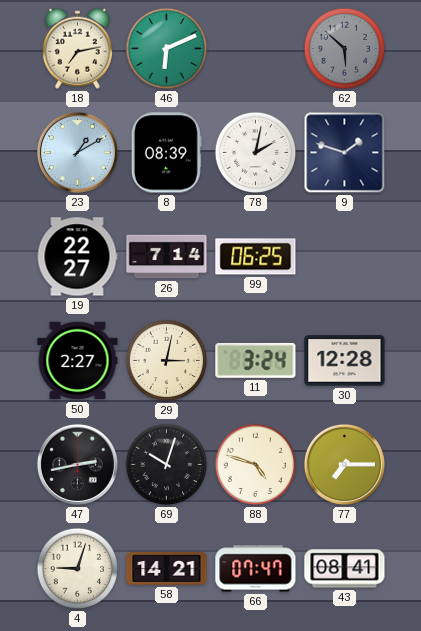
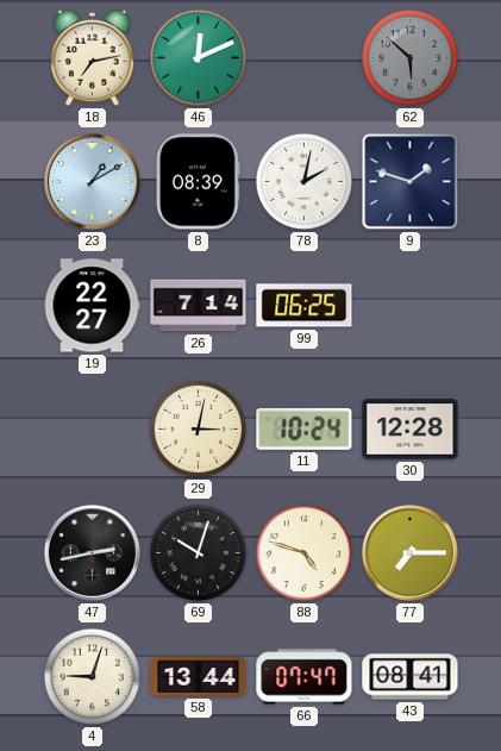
46: 6:11 -> 12:11 (199, 58)
50: 2:27 -> none (78, 361)
11: 3:24 -> 10:24 (305, 428)
58: 14:21 -> 13:44 (199, 677)
